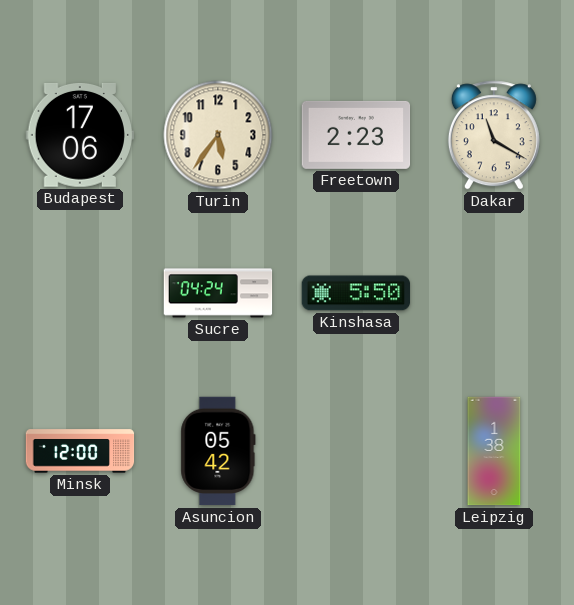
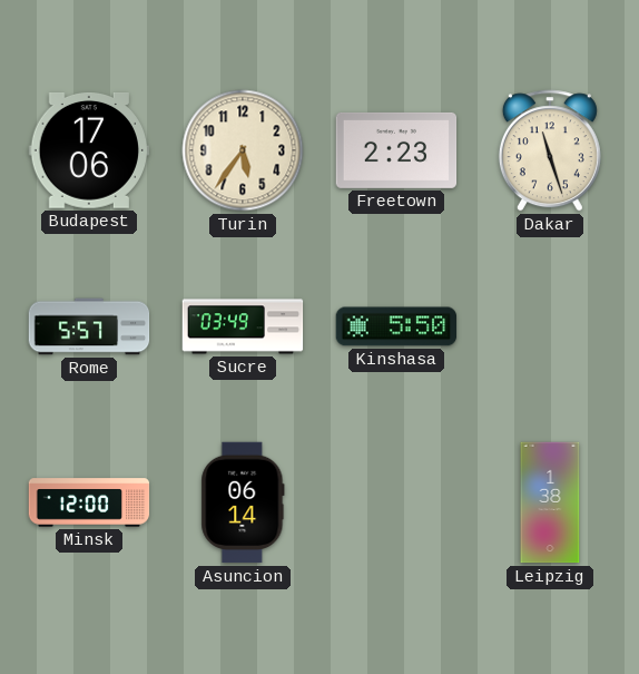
Dakar: 11:20 -> 11:27 (550, 150)
Rome: none -> 5:57 (89, 326)
Sucre: 04:24 -> 03:49 (243, 326)
Asuncion: 05:42 -> 06:14 (243, 502)
